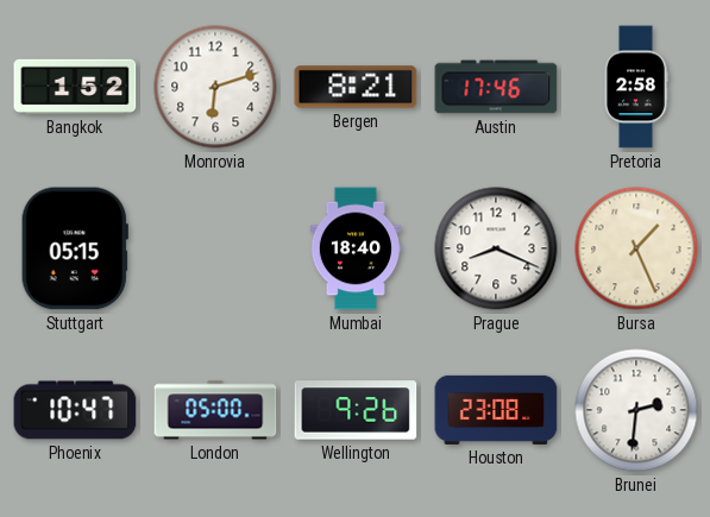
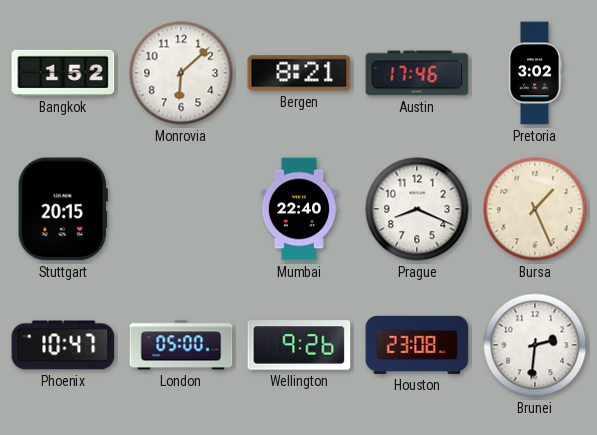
Monrovia: 6:12 -> 6:08 (181, 73)
Pretoria: 2:58 -> 3:02 (535, 73)
Stuttgart: 05:15 -> 20:15 (63, 209)
Mumbai: 18:40 -> 22:40 (298, 209)
